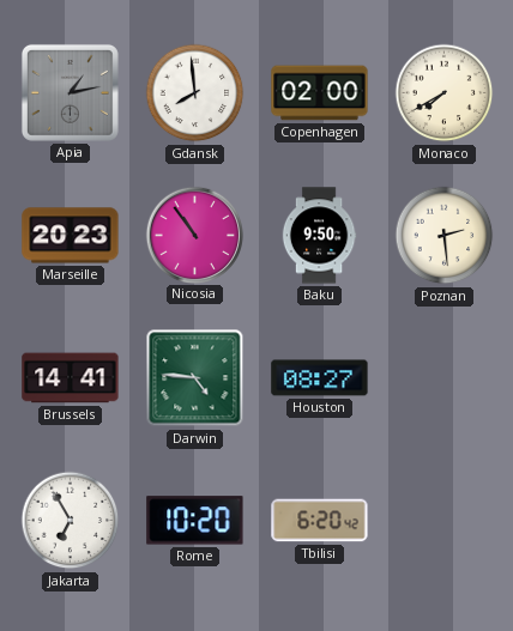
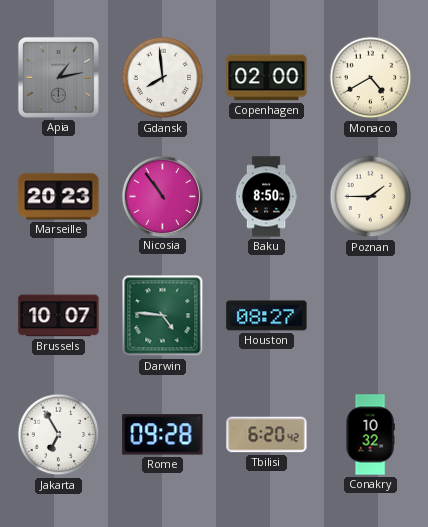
Monaco: 7:40 -> 4:40 (371, 78)
Baku: 9:50 -> 8:50 (266, 197)
Poznan: 2:29 -> 1:45 (371, 197)
Brussels: 14:41 -> 10:07 (59, 316)
Rome: 10:20 -> 09:28 (163, 435)
Conakry: none -> 10:32 (370, 435)
